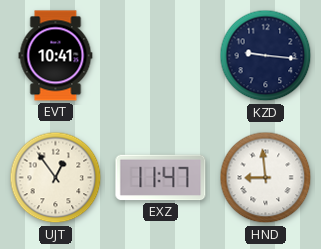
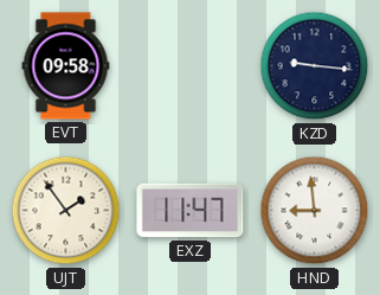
EVT: 10:41 -> 09:58 (66, 66)
UJT: 12:54 -> 1:54 (66, 211)
